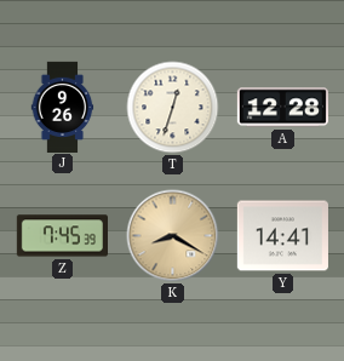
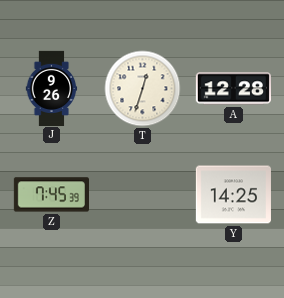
K: 8:20 -> none (173, 236)
Y: 14:41 -> 14:25 (233, 195)
